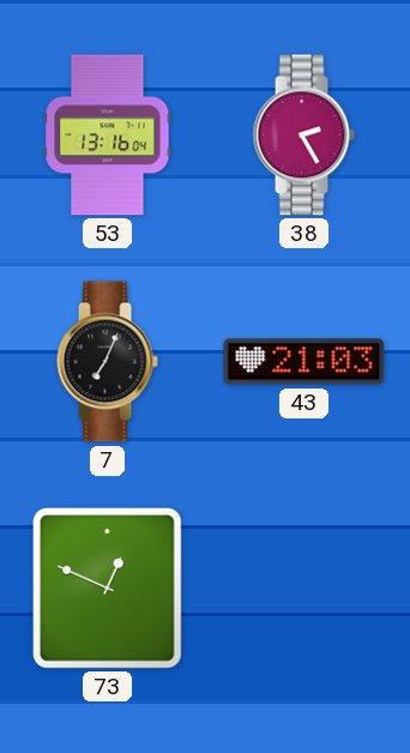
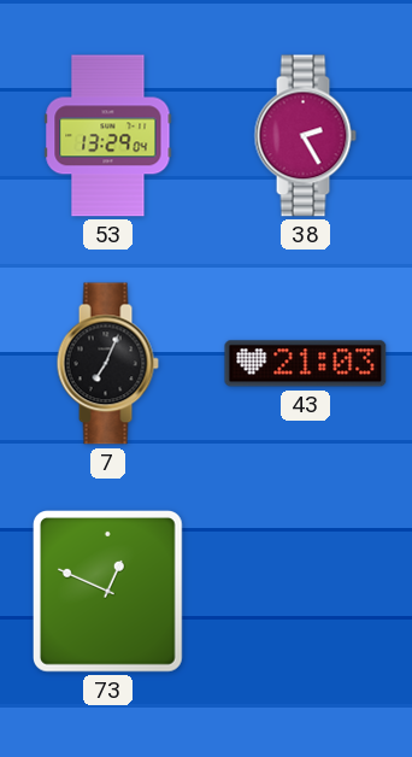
53: 13:16 -> 13:29 (108, 136)
